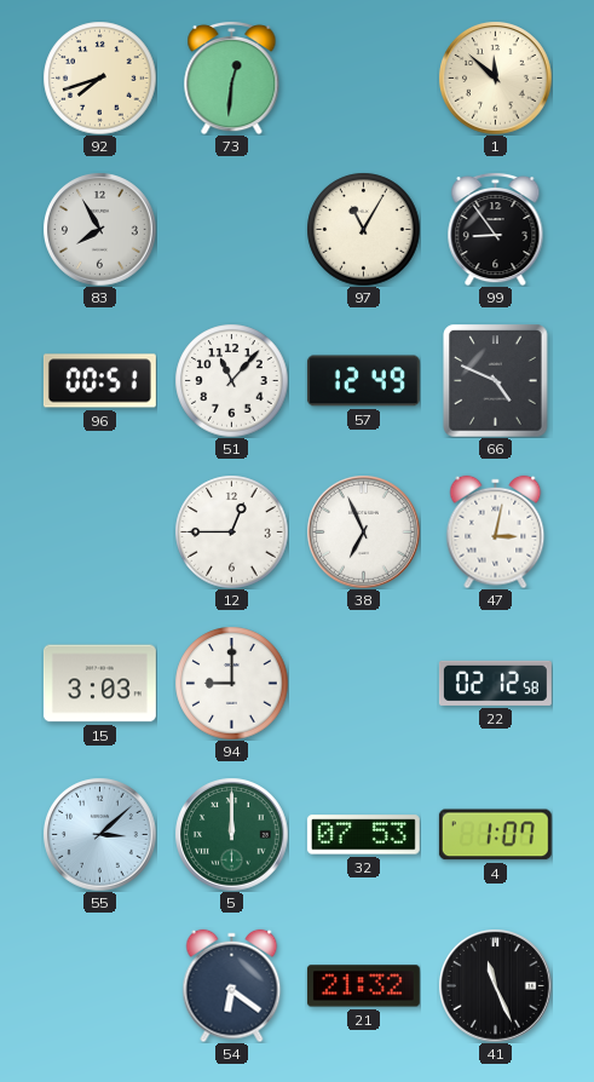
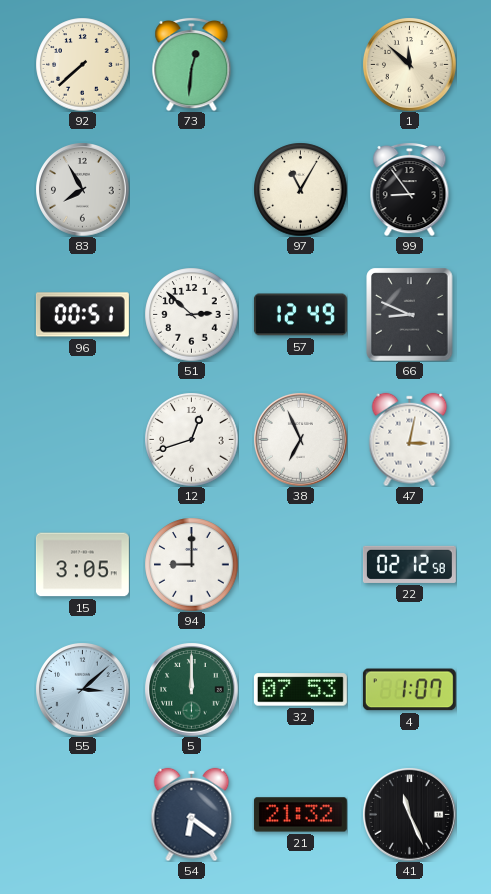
92: 7:42 -> 7:38 (82, 64)
51: 11:07 -> 2:52 (191, 314)
66: 4:49 -> 8:49 (410, 314)
12: 12:45 -> 12:42 (191, 439)
15: 3:03 -> 3:05 (82, 565)
